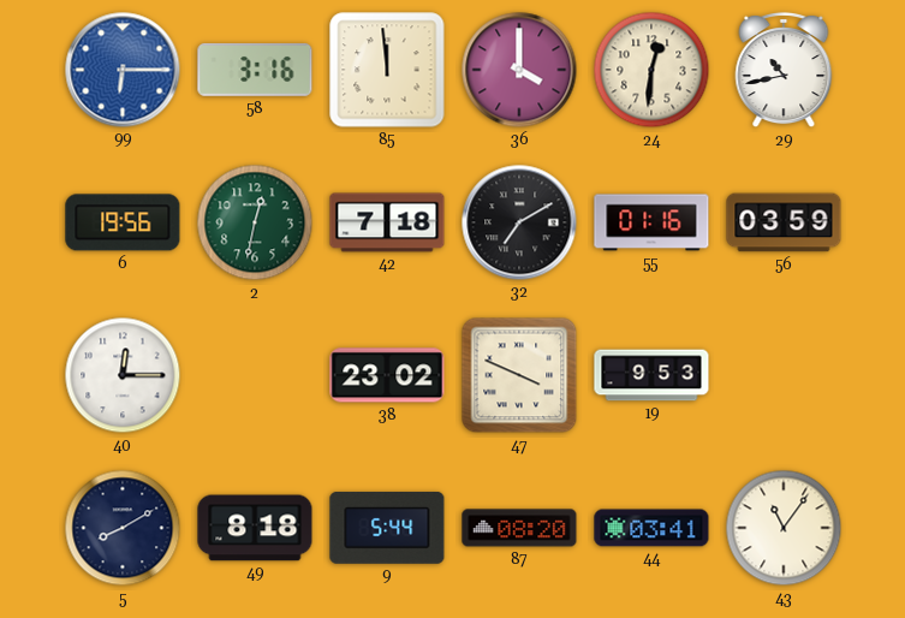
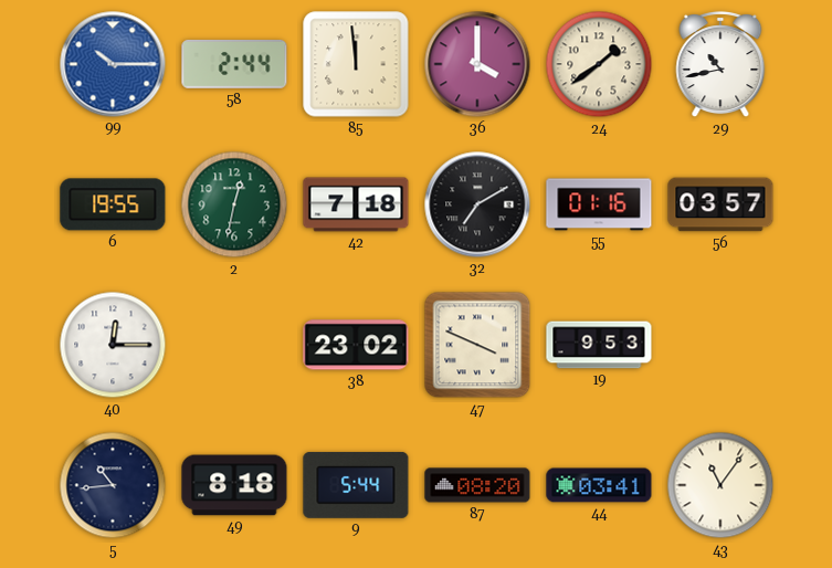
99: 6:15 -> 10:15 (113, 64)
58: 3:16 -> 2:44 (234, 64)
24: 12:31 -> 1:39 (599, 64)
6: 19:56 -> 19:55 (113, 204)
56: 03:59 -> 03:57 (720, 204)
5: 8:10 -> 10:44 (113, 485)
